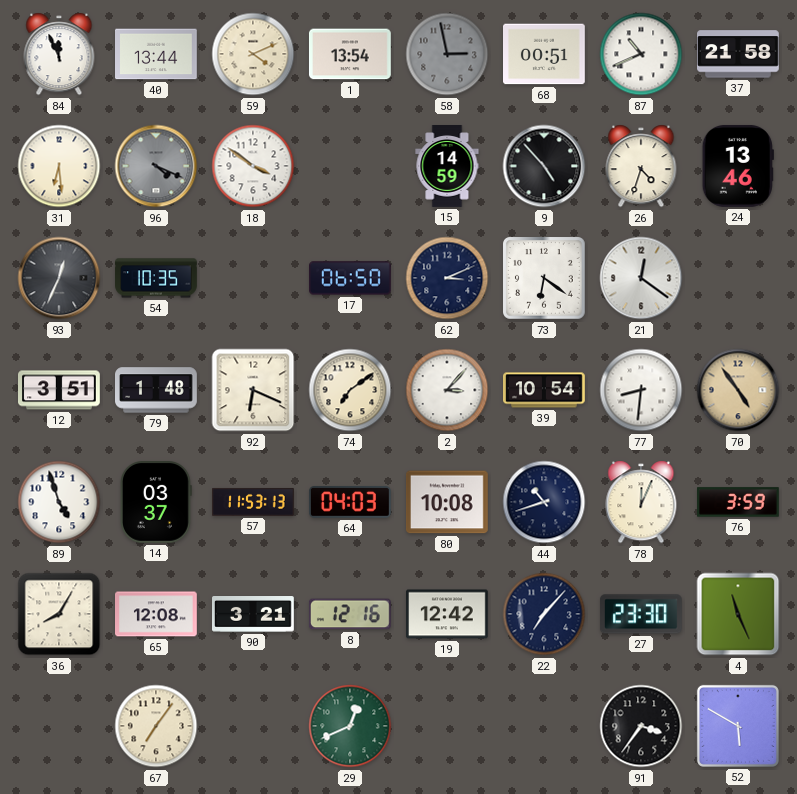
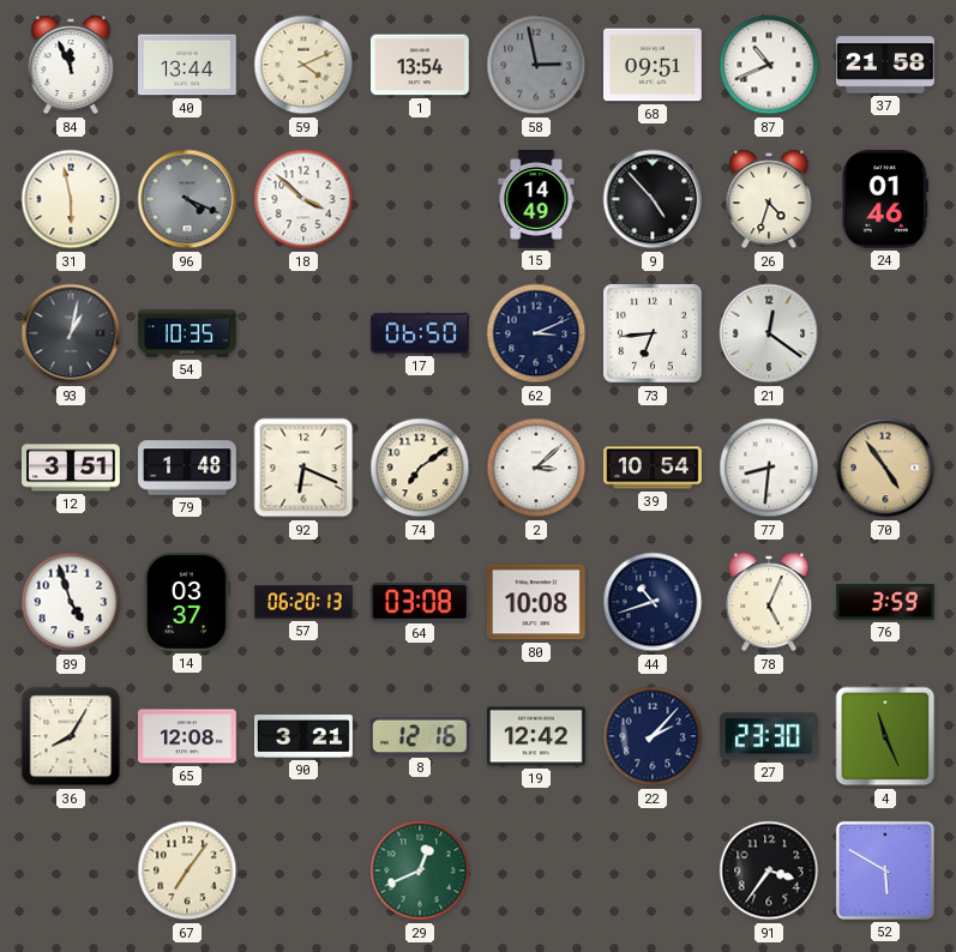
68: 00:51 -> 09:51 (654, 65)
31: 6:29 -> 5:58 (71, 199)
18: 3:51 -> 3:52 (303, 199)
15: 14:59 -> 14:49 (536, 200)
24: 13:46 -> 01:46 (885, 199)
93: 12:34 -> 1:02 (71, 333)
73: 6:21 -> 6:44 (653, 333)
2: 3:07 -> 3:08 (536, 468)
57: 11:53 -> 06:20 (305, 602)
64: 04:03 -> 03:08 (421, 603)
78: 12:04 -> 5:04 (769, 602)
22: 7:07 -> 2:07 (653, 736)
